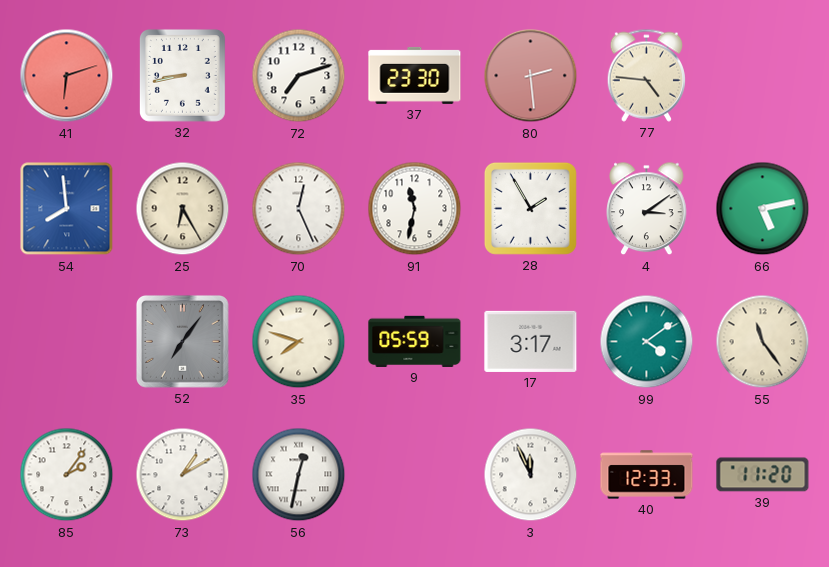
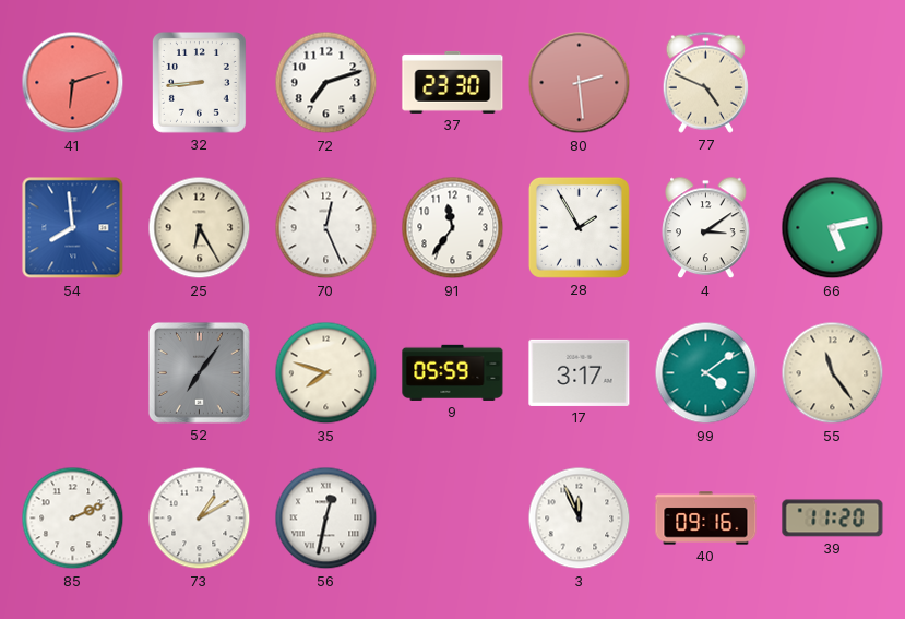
32: 8:43 -> 8:44 (199, 82)
77: 4:46 -> 4:49 (705, 82)
91: 11:32 -> 11:36 (453, 228)
85: 2:06 -> 2:11 (73, 519)
40: 12:33 -> 09:16 (706, 519)
